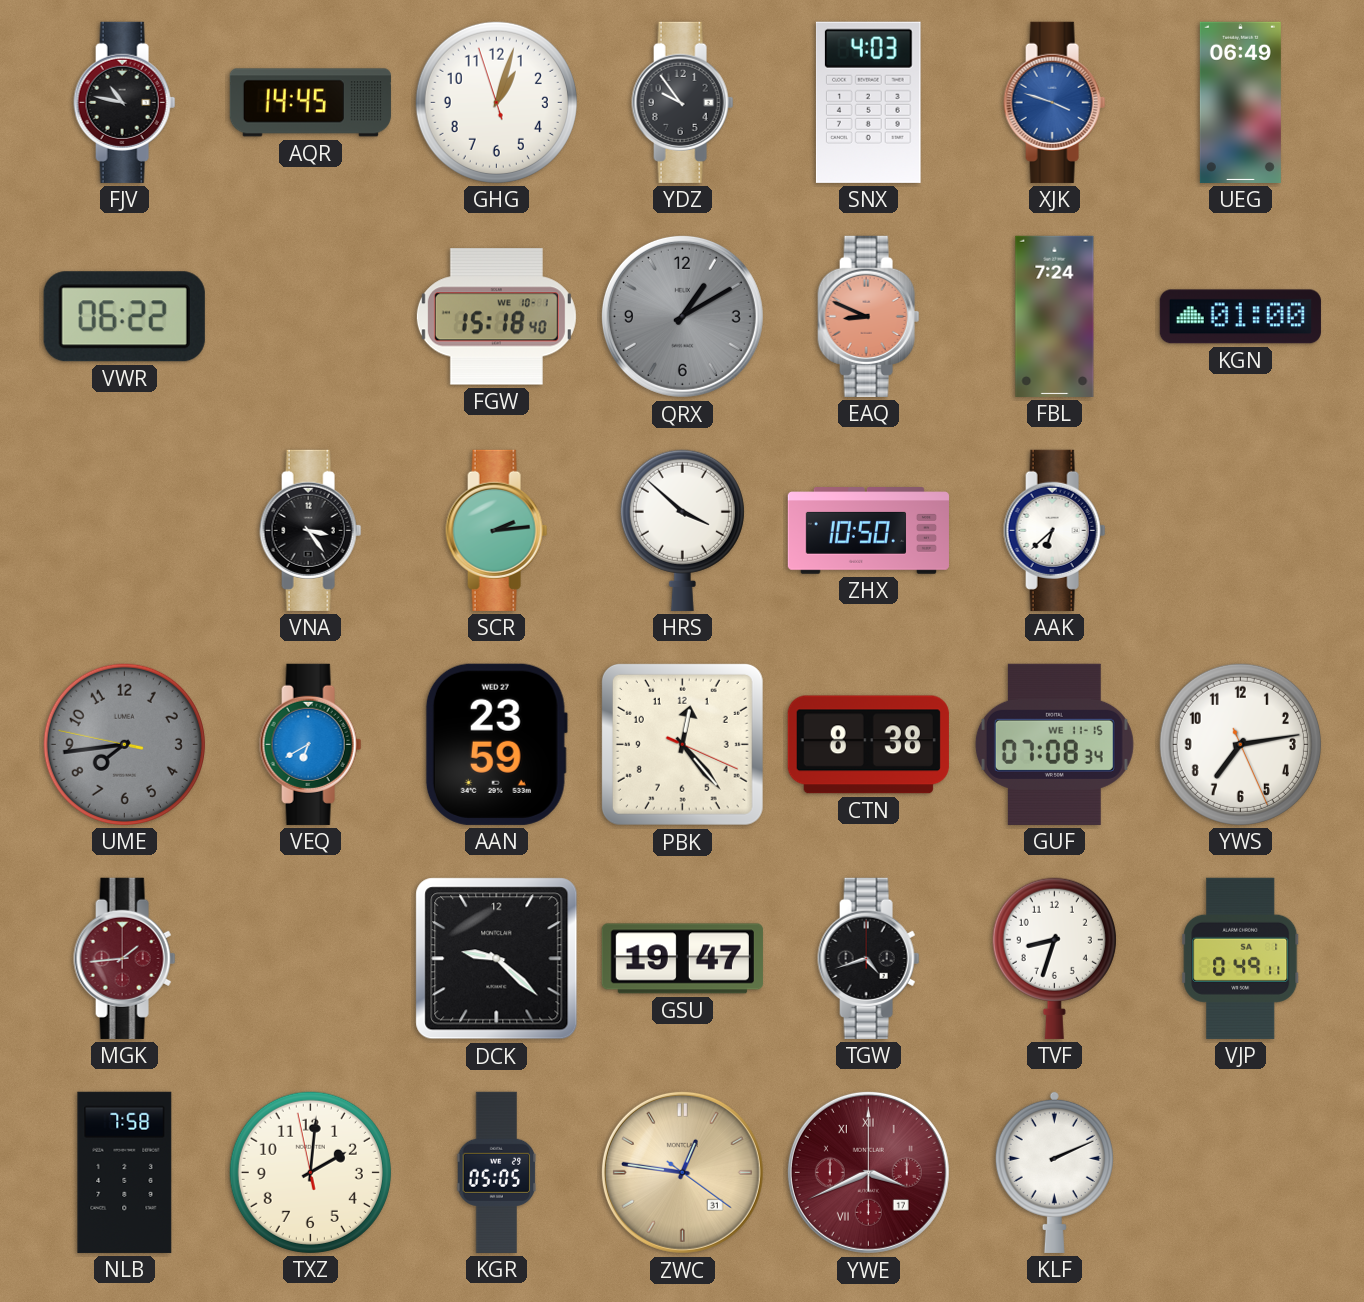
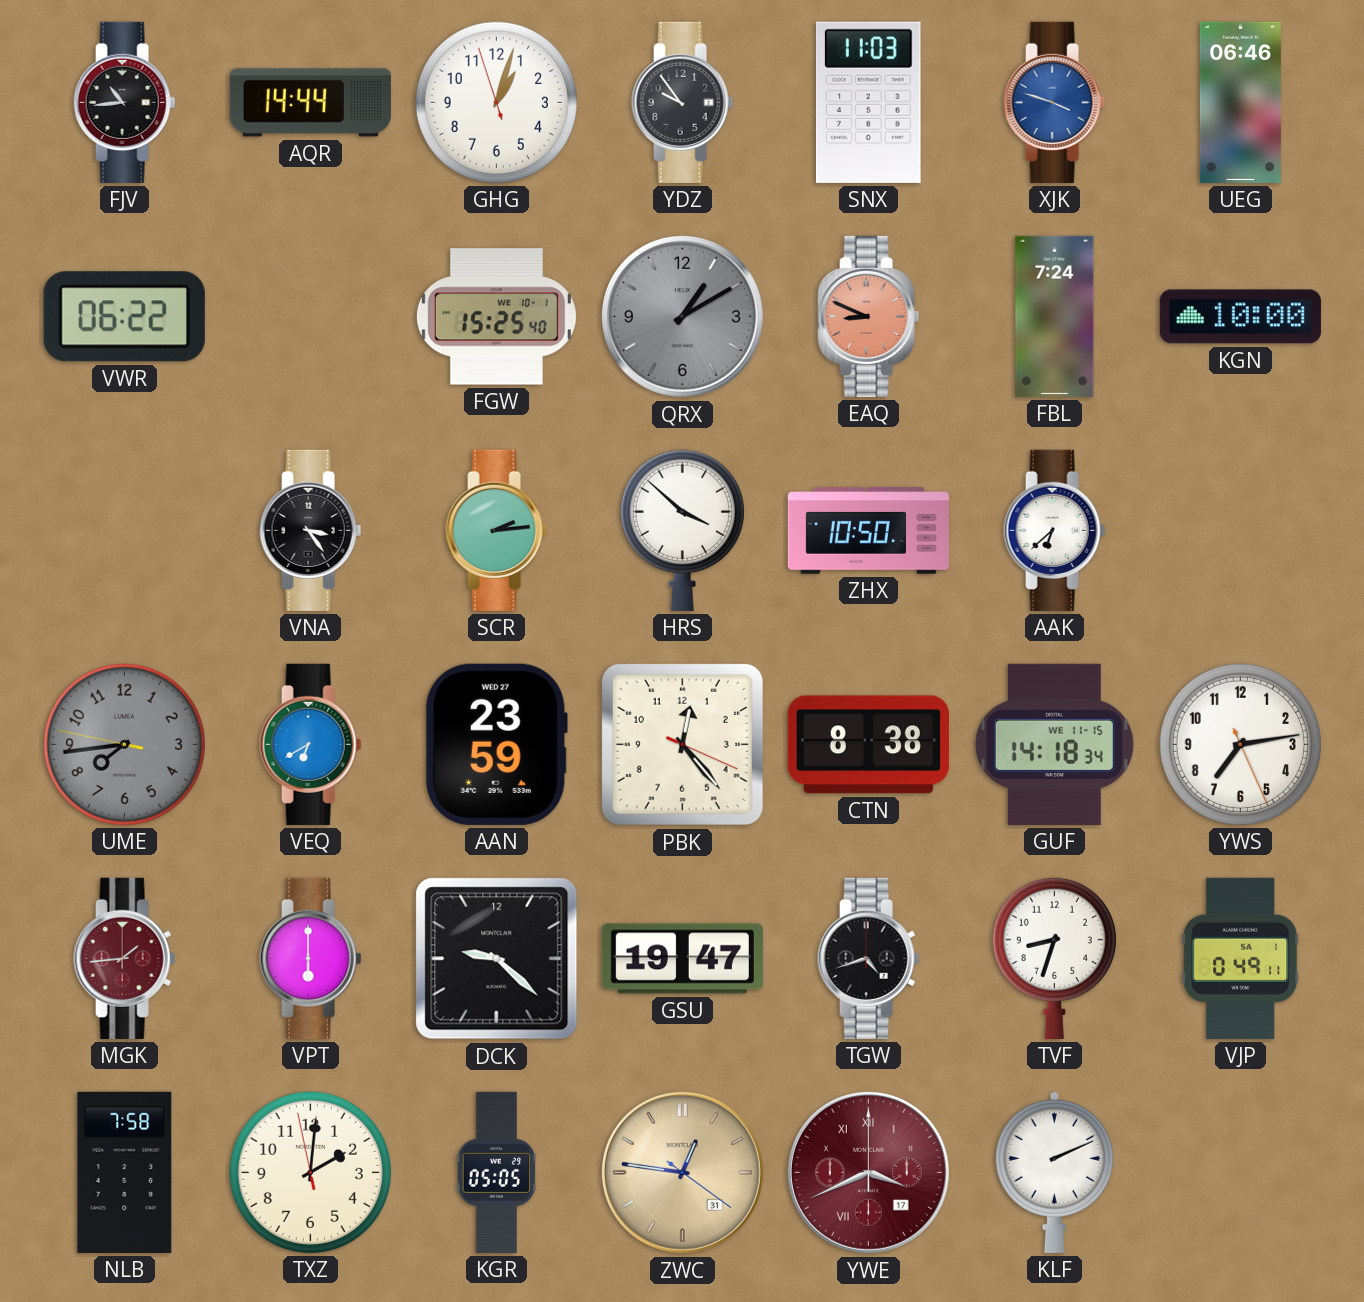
FJV: 10:47 -> 10:44 (125, 102)
AQR: 14:45 -> 14:44 (310, 103)
SNX: 4:03 -> 11:03 (868, 102)
UEG: 06:49 -> 06:46 (1240, 102)
FGW: 15:18 -> 15:25 (496, 317)
KGN: 01:00 -> 10:00 (1240, 317)
GUF: 07:08 -> 14:18 (1054, 744)
VPT: none -> 6:00 (311, 958)
